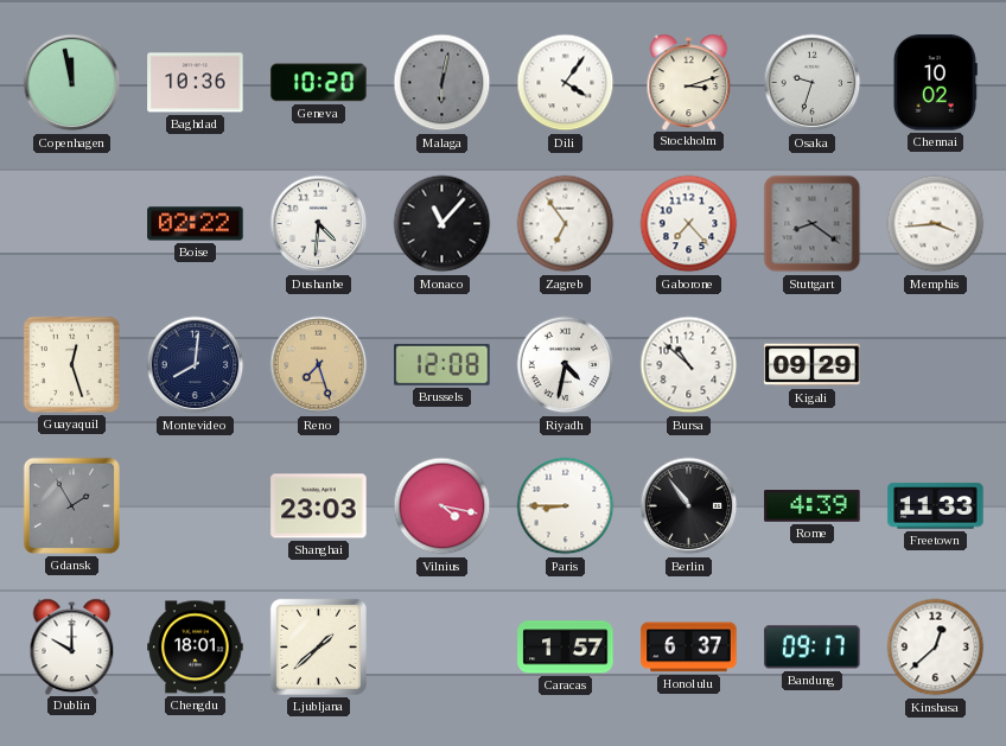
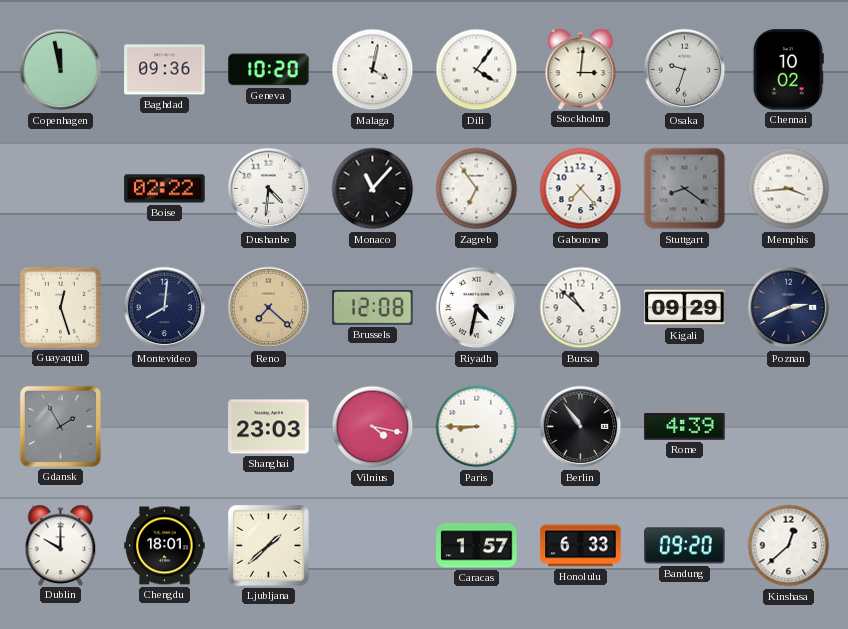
Baghdad: 10:36 -> 09:36 (165, 70)
Malaga: 6:02 -> 4:02 (373, 70)
Malaga dial: grey -> white (373, 70)
Stockholm: 3:12 -> 3:01 (581, 69)
Reno: 7:27 -> 7:22 (269, 308)
Poznan: none -> 2:41 (789, 308)
Freetown: 11:33 -> none (936, 506)
Honolulu: 6:37 -> 6:33 (581, 546)
Bandung: 09:17 -> 09:20 (685, 546)
